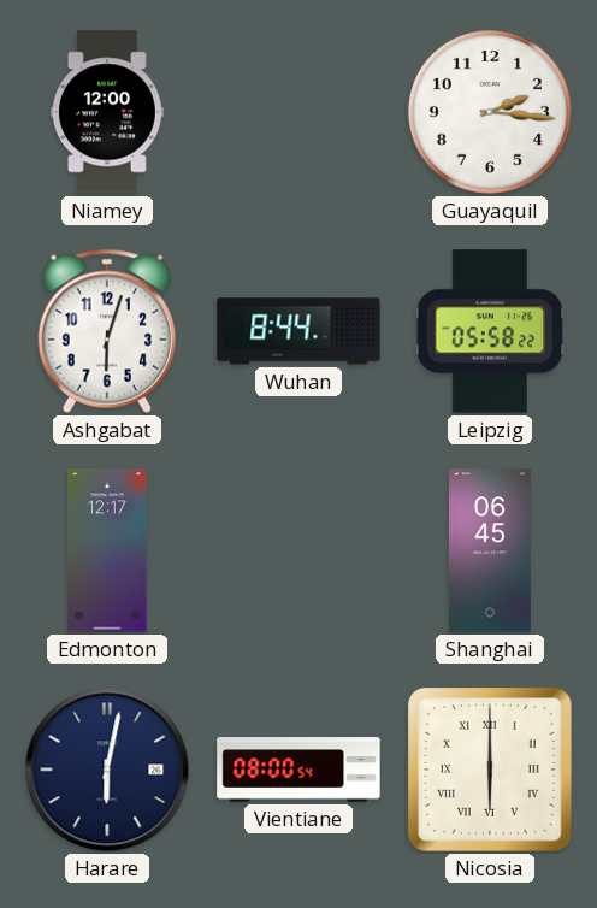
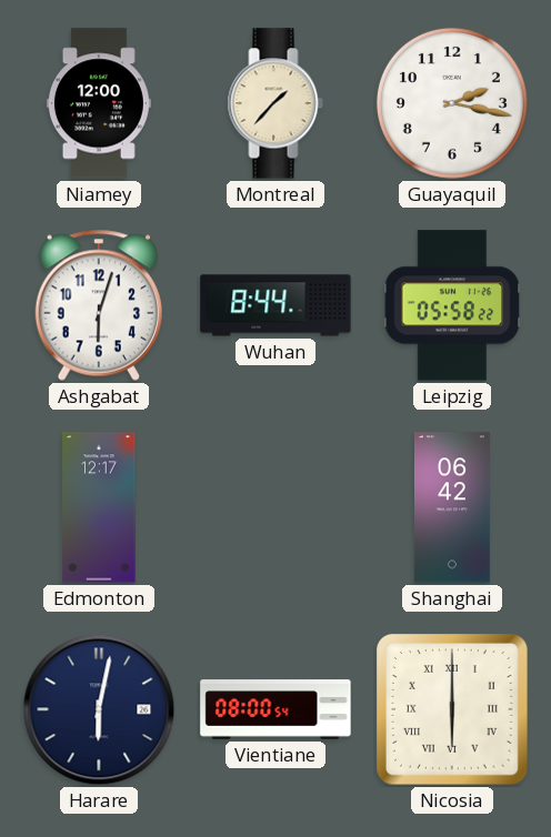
Montreal: none -> 1:37 (275, 103)
Guayaquil: 2:16 -> 2:17 (452, 103)
Shanghai: 06:45 -> 06:42 (452, 507)
